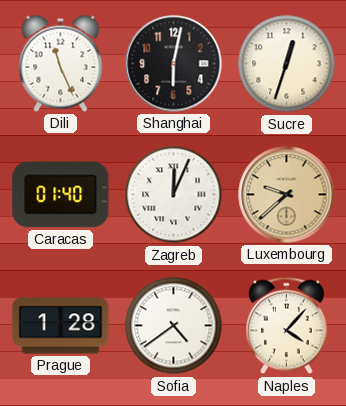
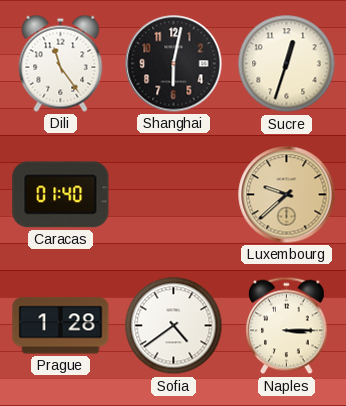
Dili: 11:26 -> 11:24 (61, 63)
Zagreb: 12:04 -> none (174, 195)
Naples: 4:07 -> 3:15 (287, 326)
